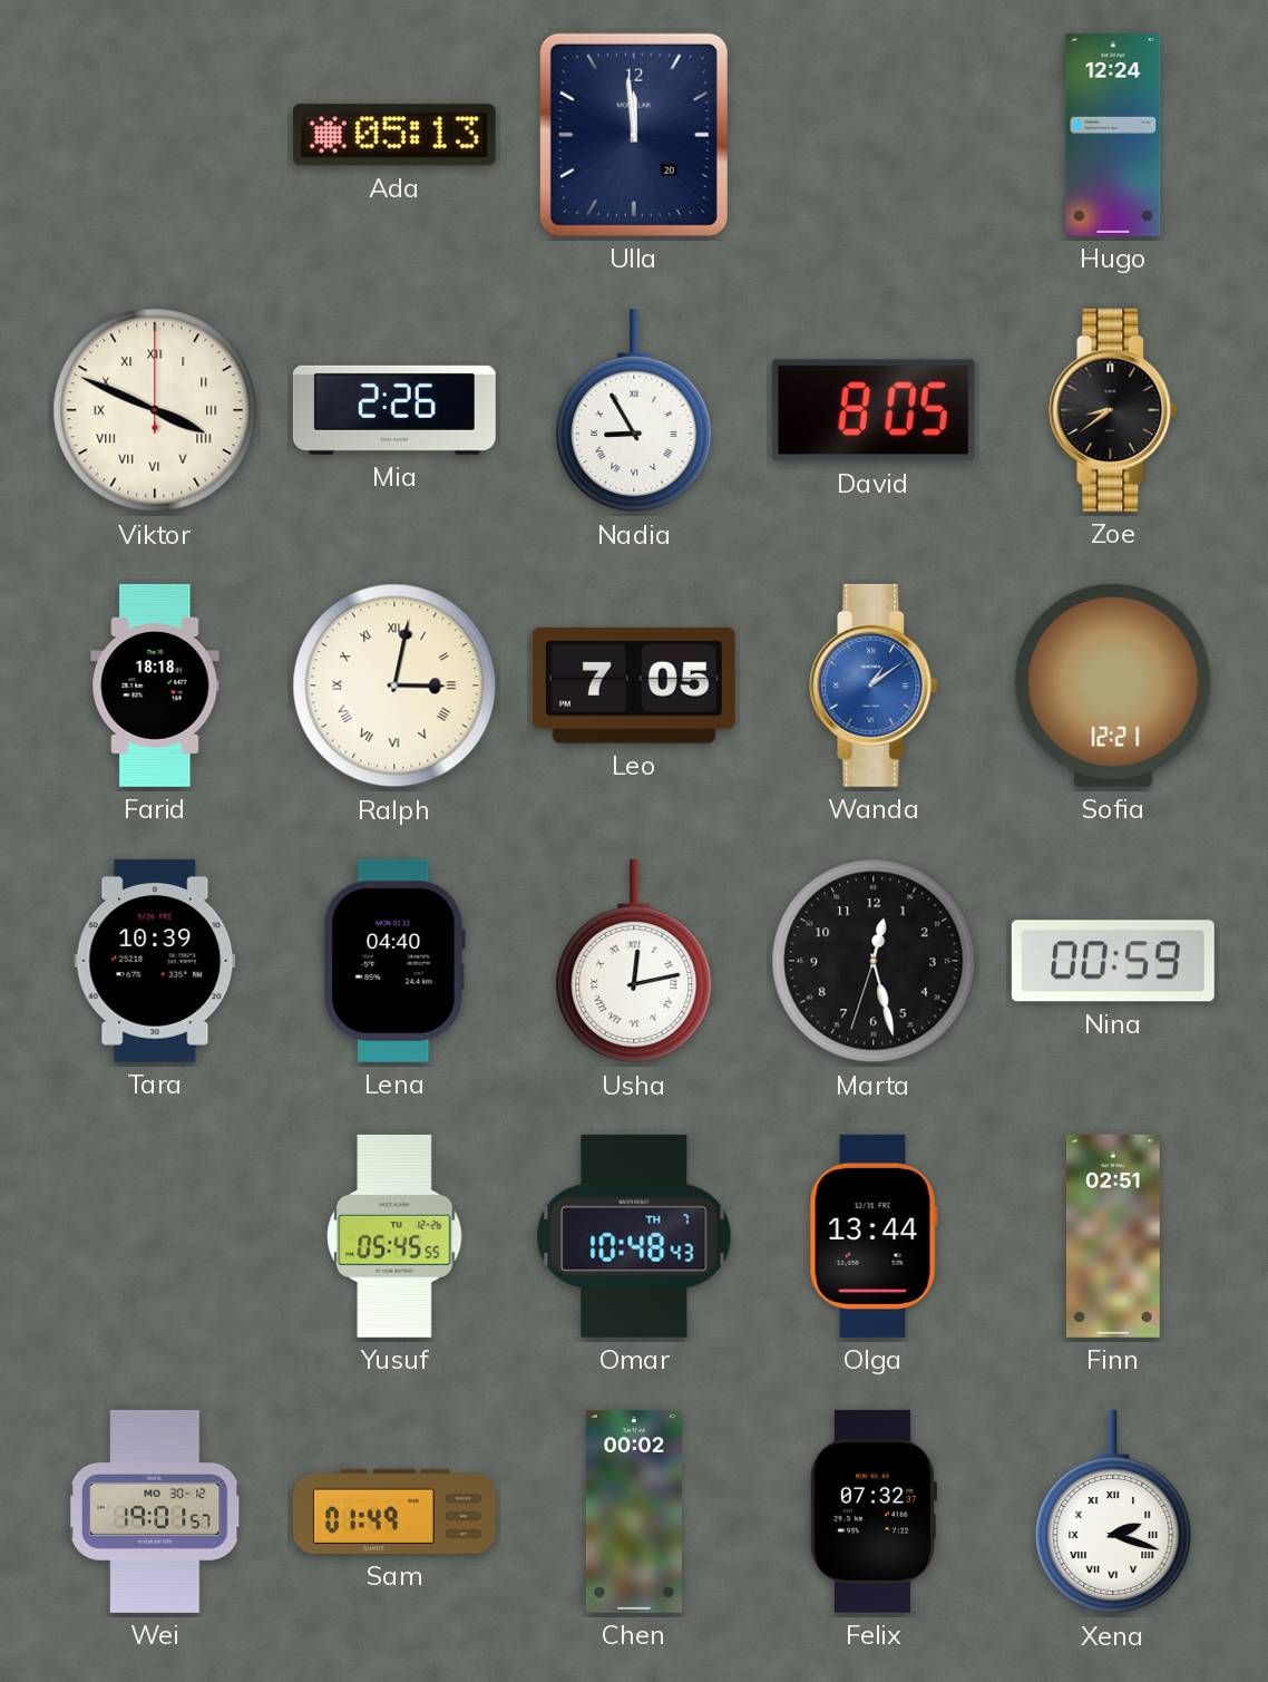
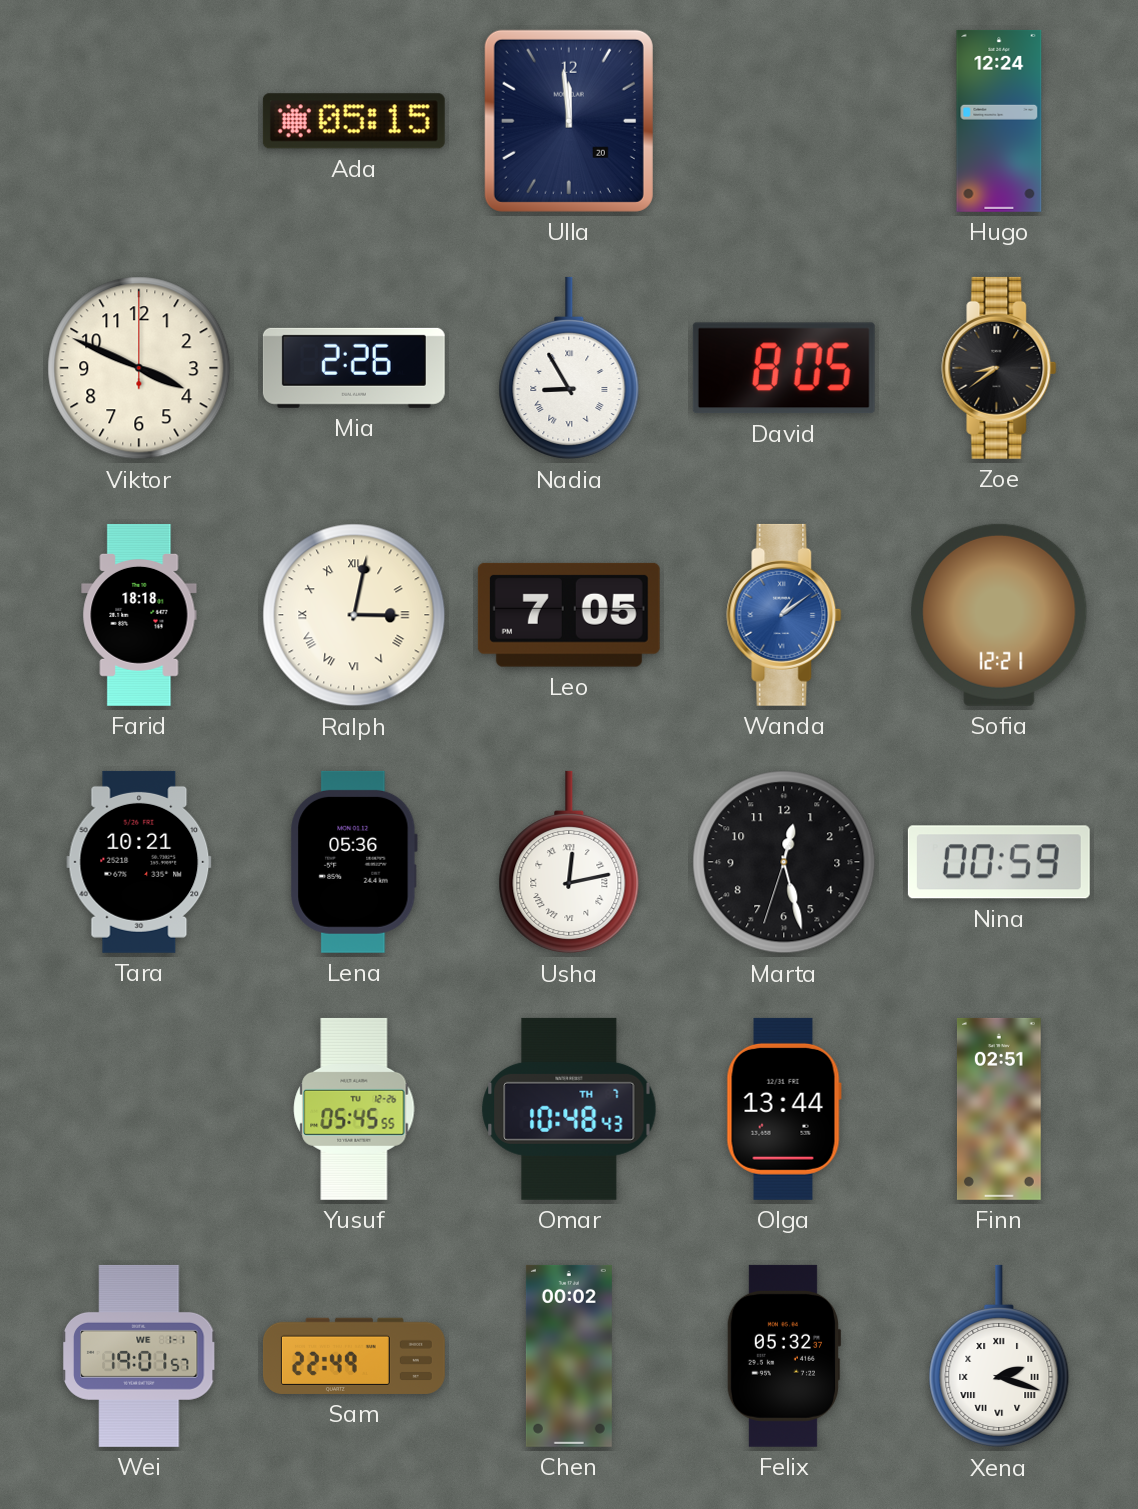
Ada: 05:13 -> 05:15 (354, 121)
Viktor numerals: Roman -> Arabic (139, 368)
Tara: 10:39 -> 10:21 (139, 862)
Lena: 04:40 -> 05:36 (354, 862)
Wei date: MO 30-12 -> WE 1-1 (139, 1356)
Sam: 01:49 -> 22:49 (354, 1356)
Felix: 07:32 -> 05:32 (783, 1356)
